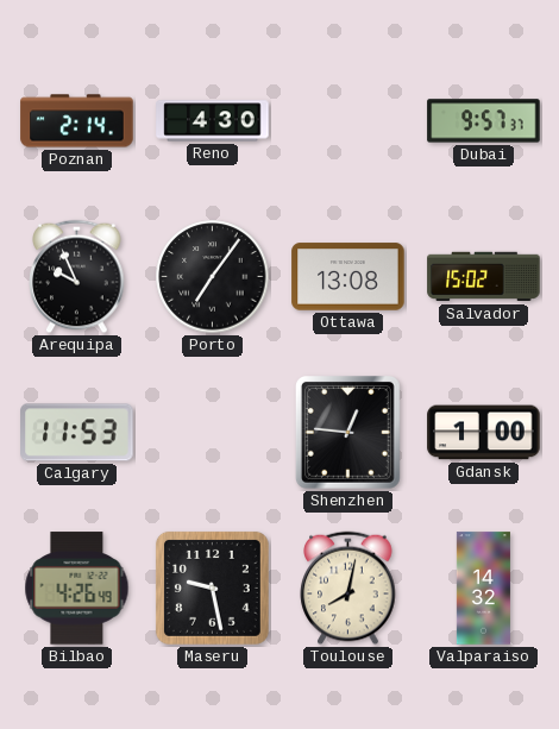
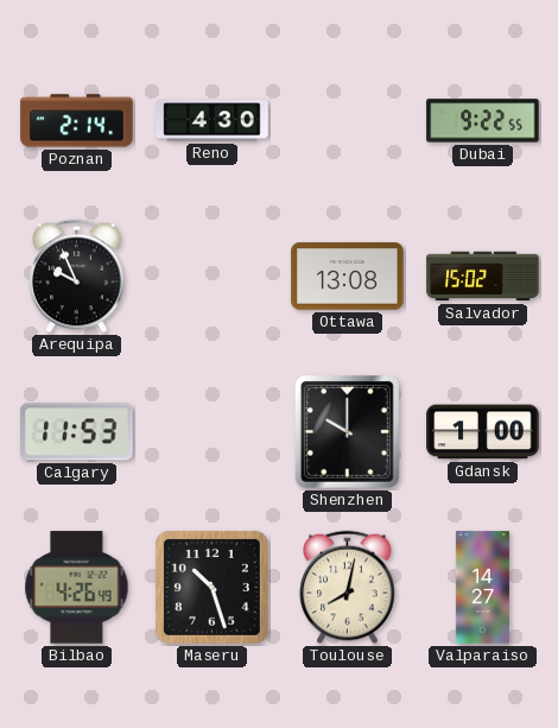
Dubai: 9:57 -> 9:22 (483, 121)
Porto: 7:06 -> none (213, 277)
Shenzhen: 12:46 -> 10:00 (348, 432)
Maseru: 9:28 -> 10:27 (211, 587)
Valparaiso: 14:32 -> 14:27 (482, 588)
